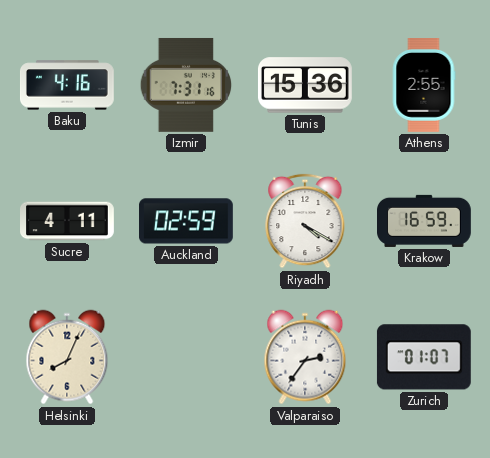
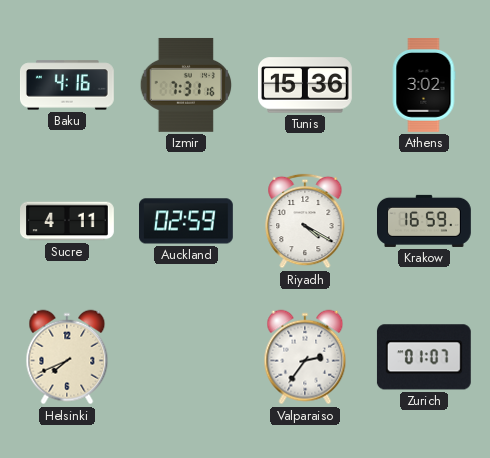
Athens: 2:55 -> 3:02 (424, 86)
Helsinki: 8:04 -> 7:41 (67, 357)
